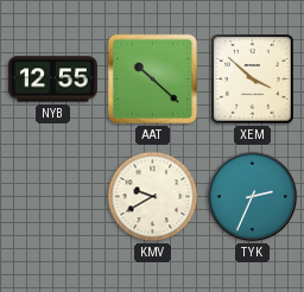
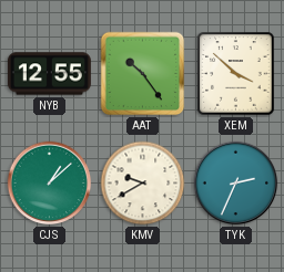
AAT: 10:22 -> 10:24 (143, 74)
CJS: none -> 1:08 (50, 184)
